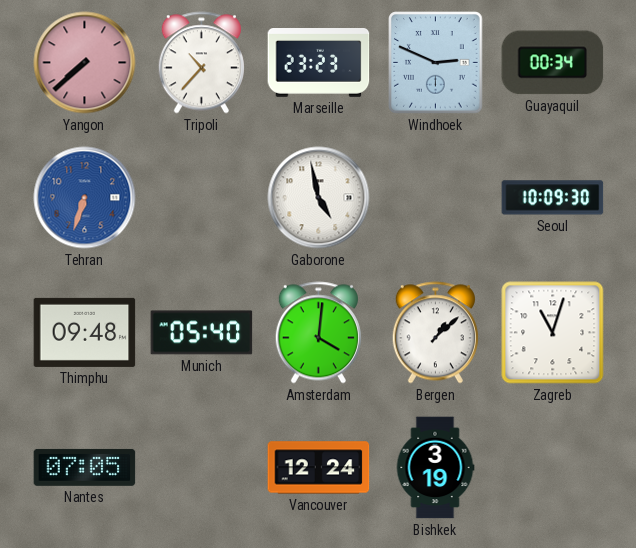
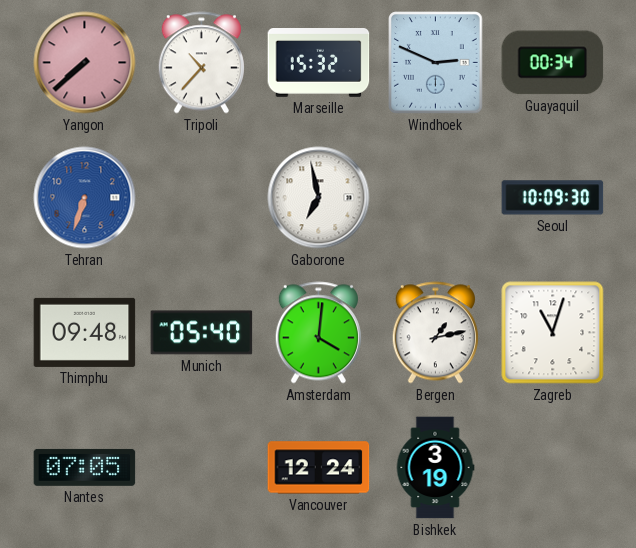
Marseille: 23:23 -> 15:32 (319, 63)
Gaborone: 4:58 -> 6:58 (319, 198)
Bergen: 1:08 -> 1:13 (435, 333)
